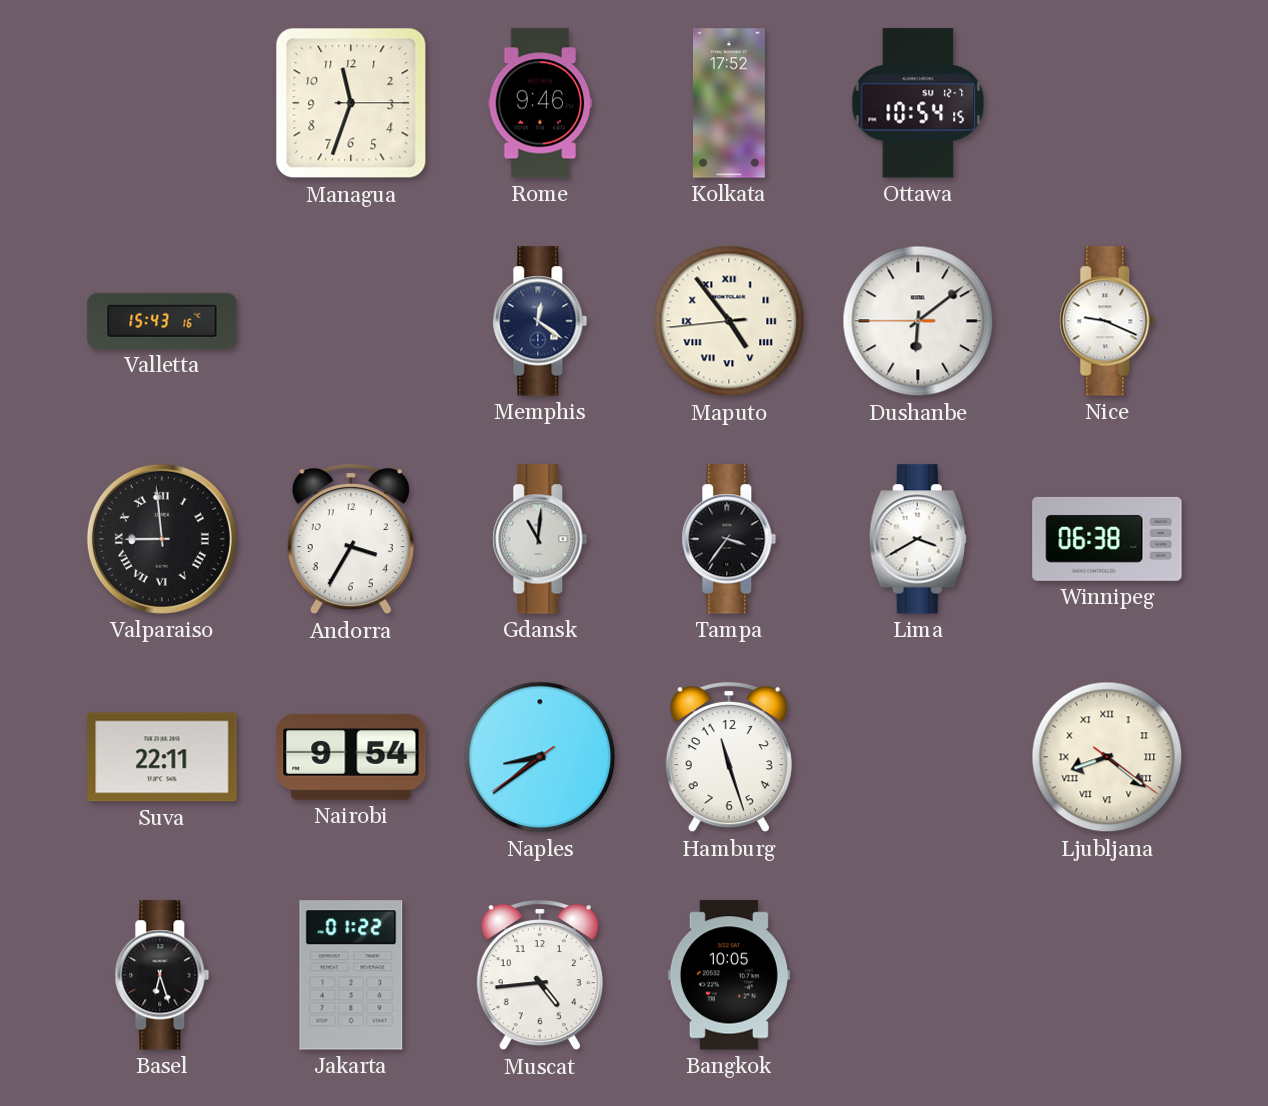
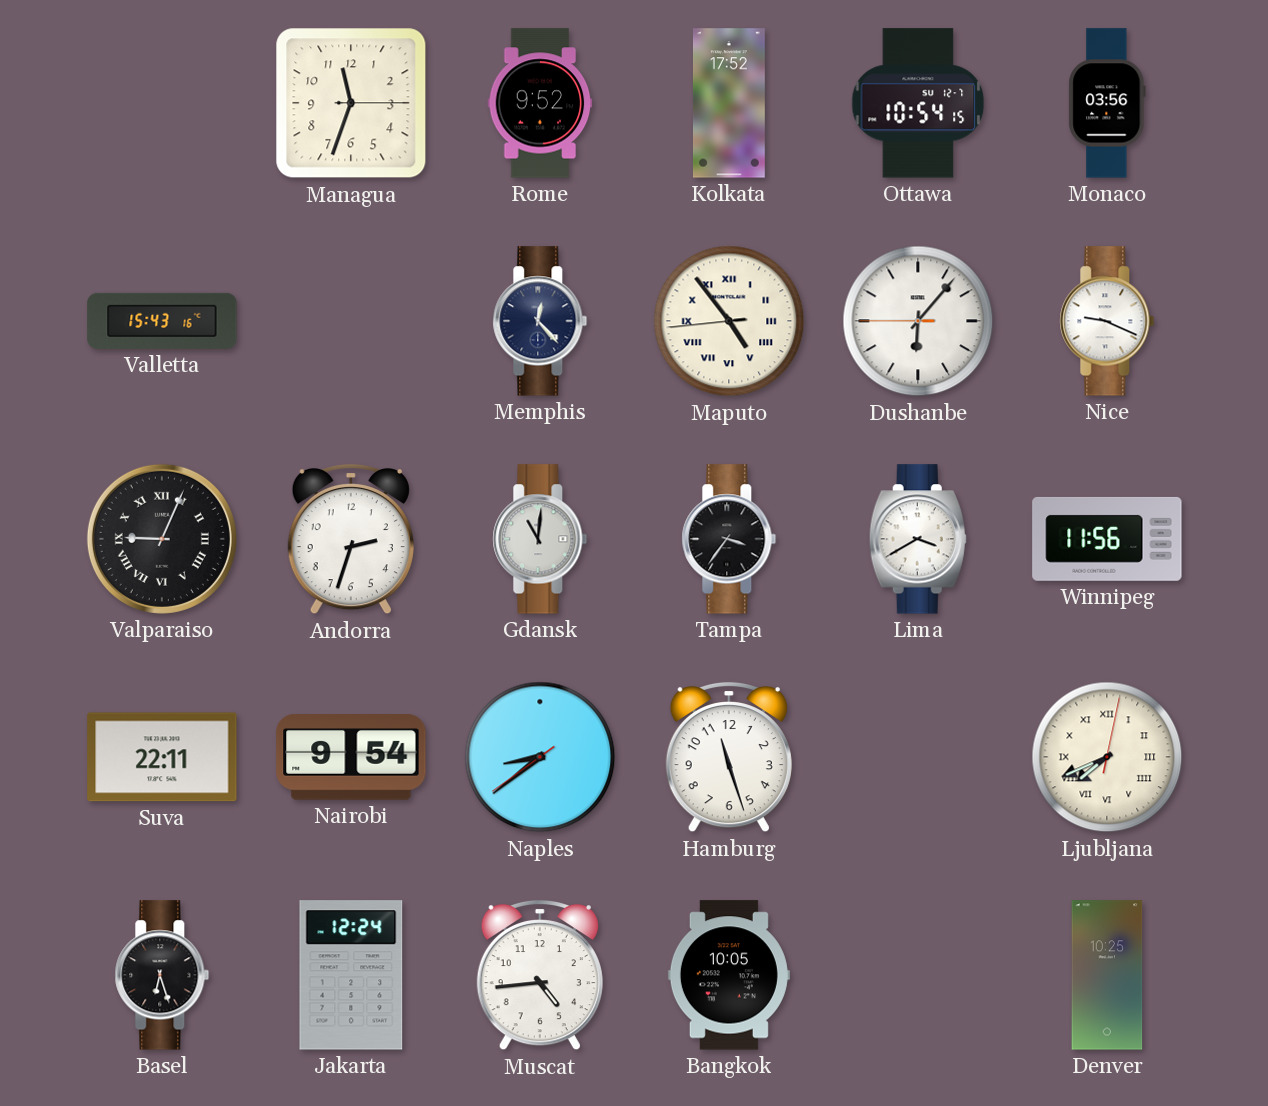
Rome: 9:46 -> 9:52 (540, 103)
Monaco: none -> 03:56 (1107, 103)
Memphis: 12:21 -> 12:23 (540, 321)
Dushanbe: 6:08 -> 6:06 (918, 321)
Valparaiso: 8:59 -> 9:04 (162, 539)
Andorra: 3:35 -> 2:33 (351, 539)
Winnipeg: 06:38 -> 11:56 (1107, 539)
Ljubljana: 8:21 -> 7:41 (1107, 757)
Jakarta: 01:22 -> 12:24 (351, 975)
Denver: none -> 10:25 (1107, 975)
